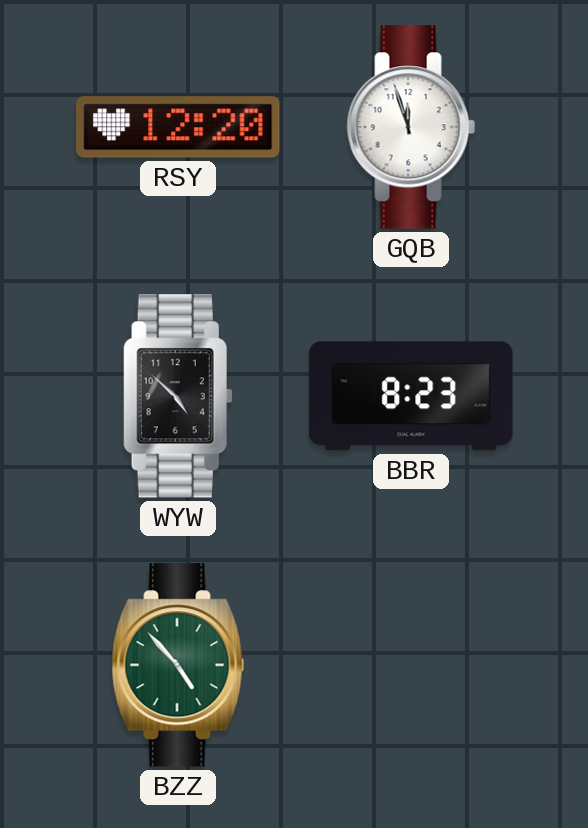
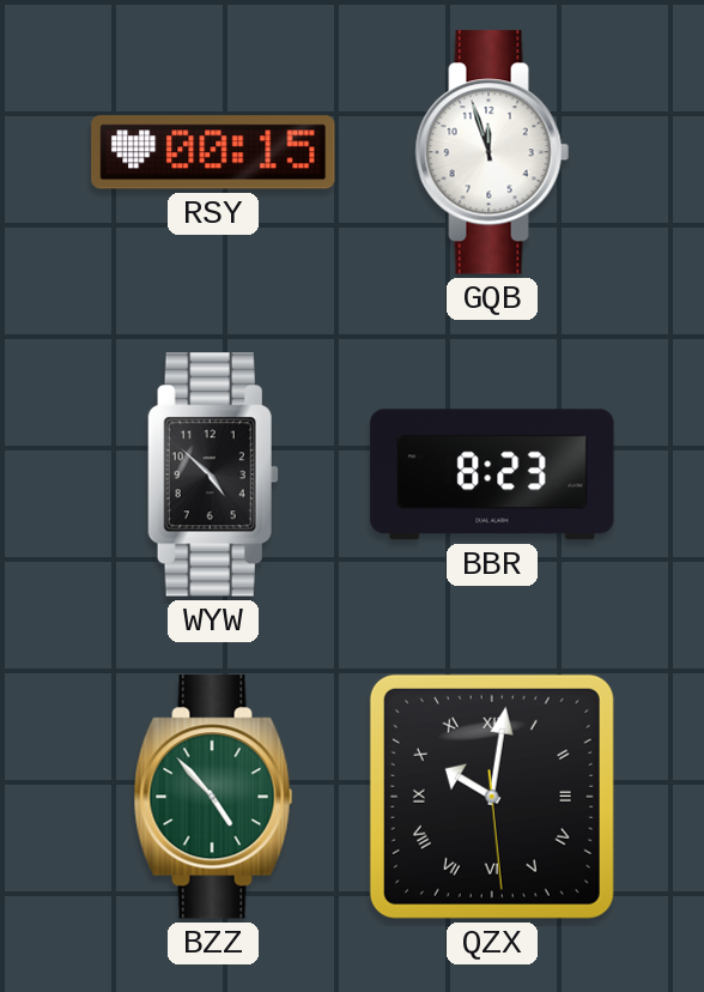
RSY: 12:20 -> 00:15 (213, 152)
QZX: none -> 10:01 (492, 797)
